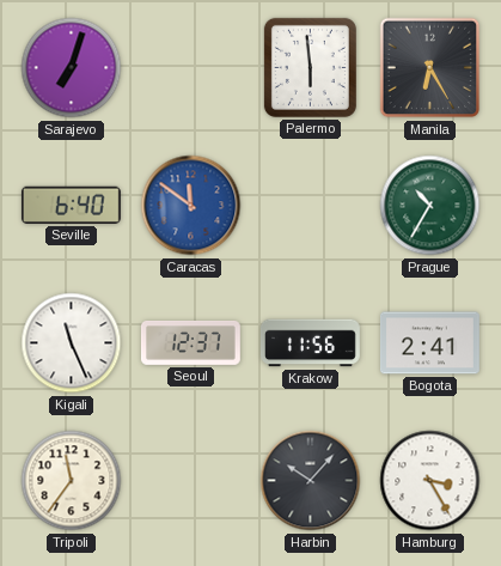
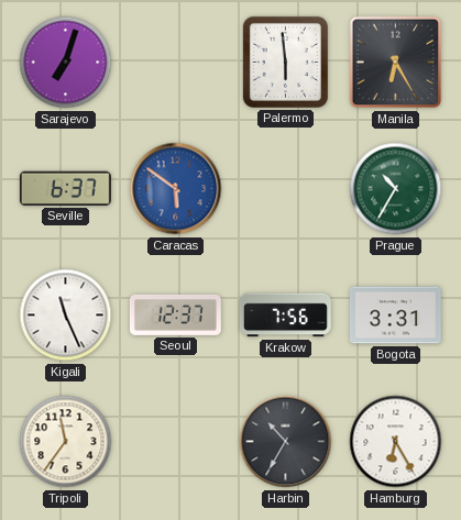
Seville: 6:40 -> 6:37 (65, 188)
Caracas: 11:51 -> 5:51 (176, 189)
Krakow: 11:56 -> 7:56 (285, 316)
Bogota: 2:41 -> 3:31 (395, 316)
Harbin: 10:07 -> 10:35 (286, 442)
Hamburg: 3:25 -> 6:25 (396, 442)
